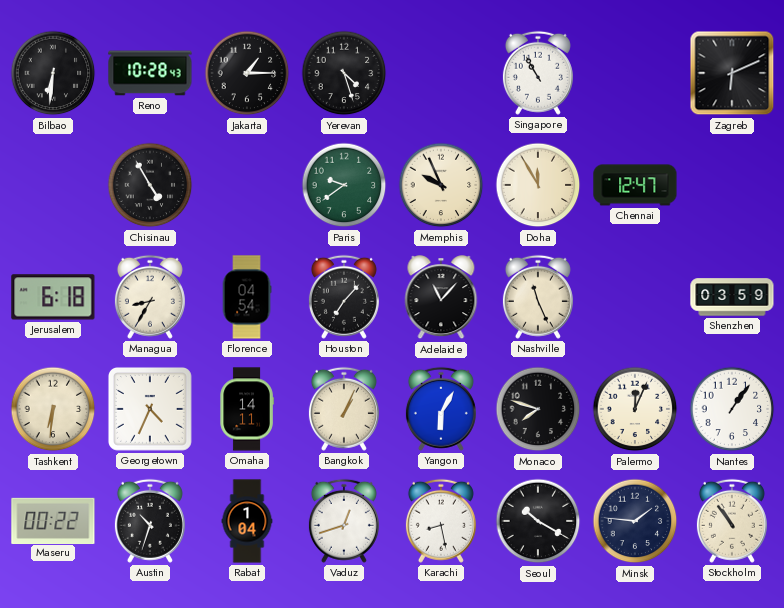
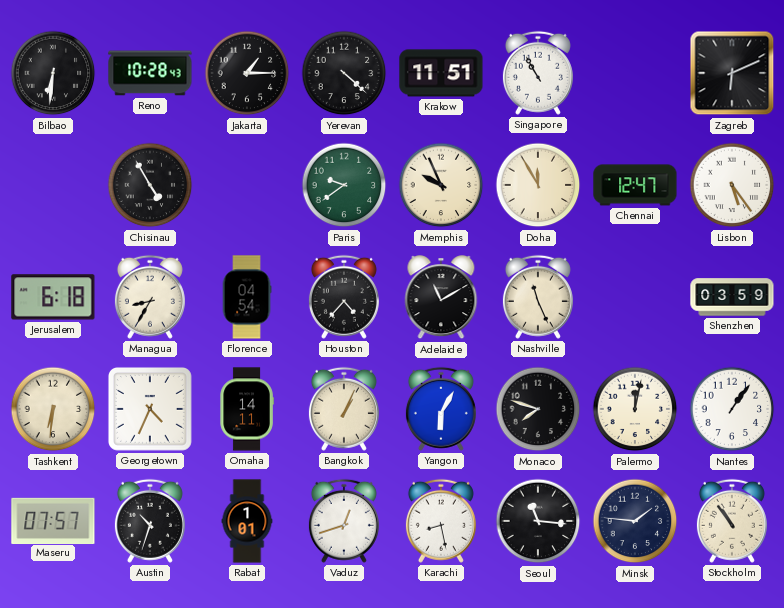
Yerevan: 4:27 -> 4:22 (344, 73)
Krakow: none -> 11:51 (441, 73)
Lisbon: none -> 5:24 (732, 185)
Houston: 7:07 -> 4:37 (344, 297)
Adelaide: 11:07 -> 11:10 (441, 298)
Palermo: 12:04 -> 12:02 (635, 409)
Maseru: 00:22 -> 07:57 (53, 520)
Rabat: 1:04 -> 1:01 (247, 521)
Seoul: 10:20 -> 11:16 (538, 521)
